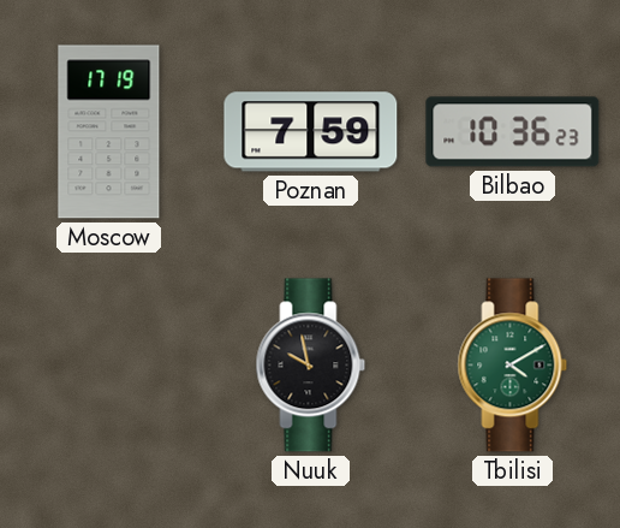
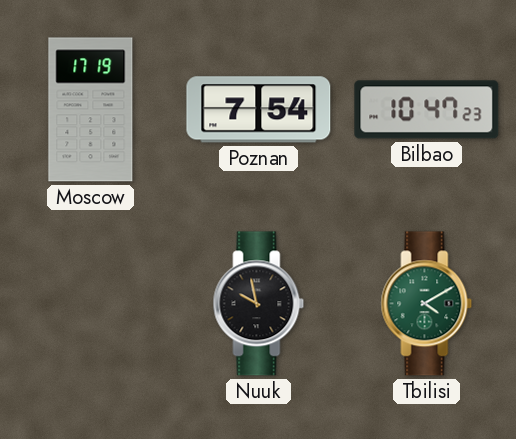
Poznan: 7:59 -> 7:54 (259, 110)
Bilbao: 10:36 -> 10:47 (427, 110)
